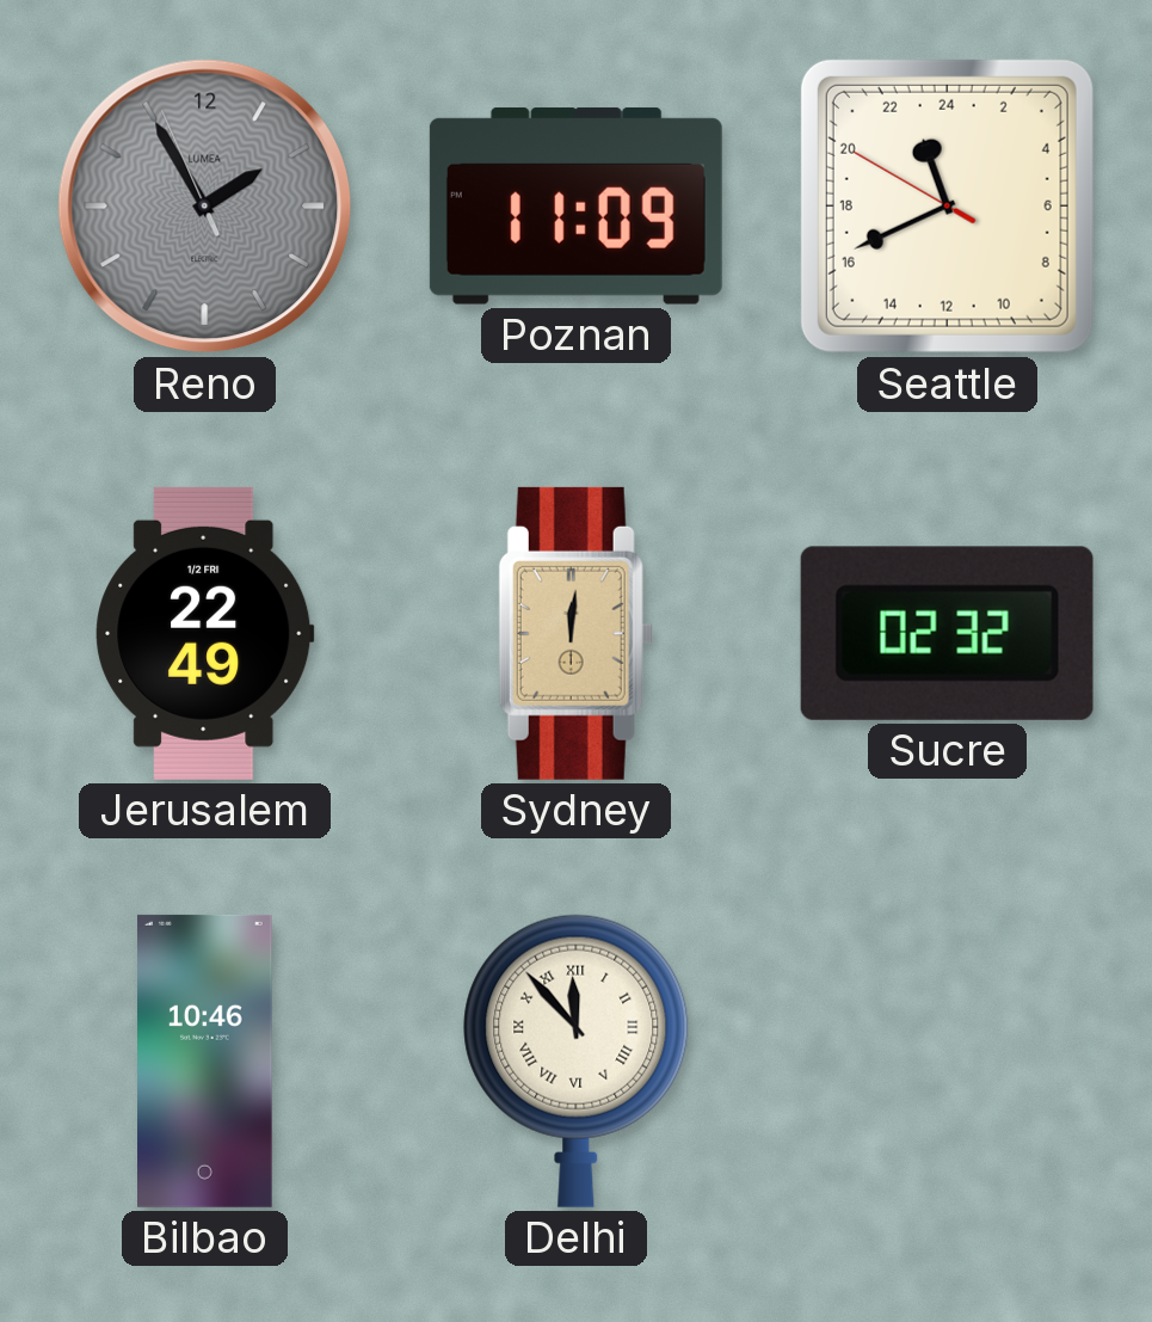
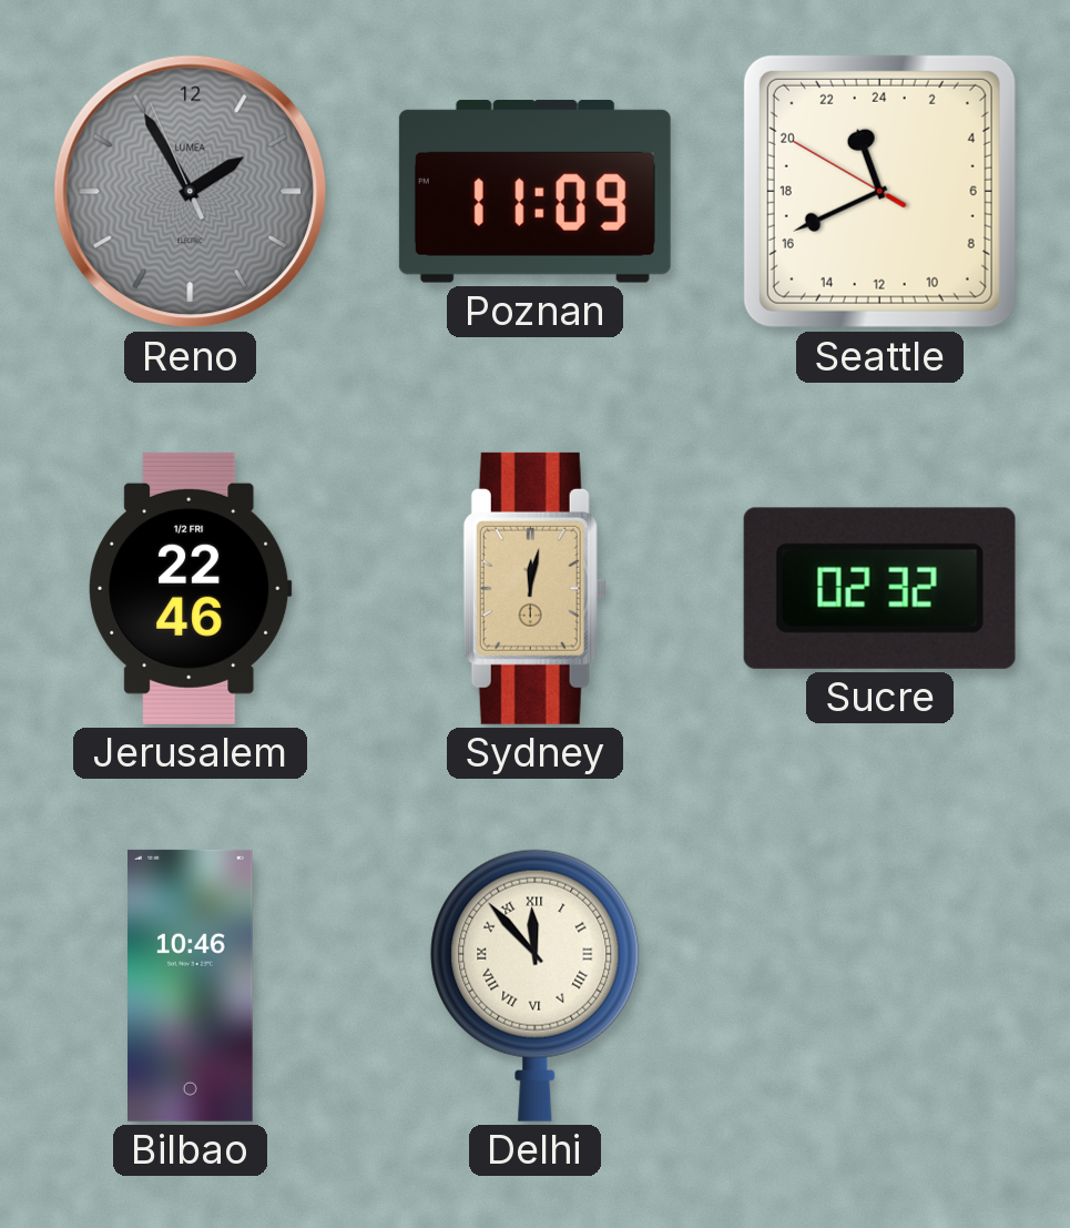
Jerusalem: 22:49 -> 22:46 (191, 588)
Sydney: 12:01 -> 12:02 (534, 588)
